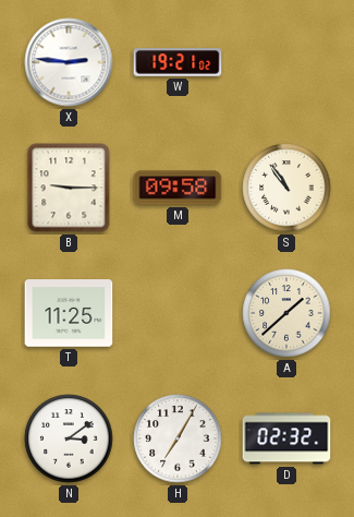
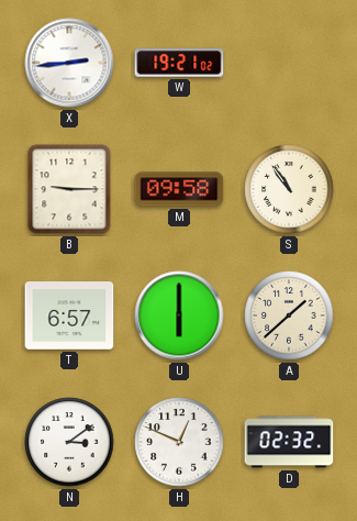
X: 2:46 -> 2:44 (69, 63)
T: 11:25 -> 6:57 (69, 315)
U: none -> 6:00 (179, 315)
H: 7:05 -> 12:49 (179, 442)
